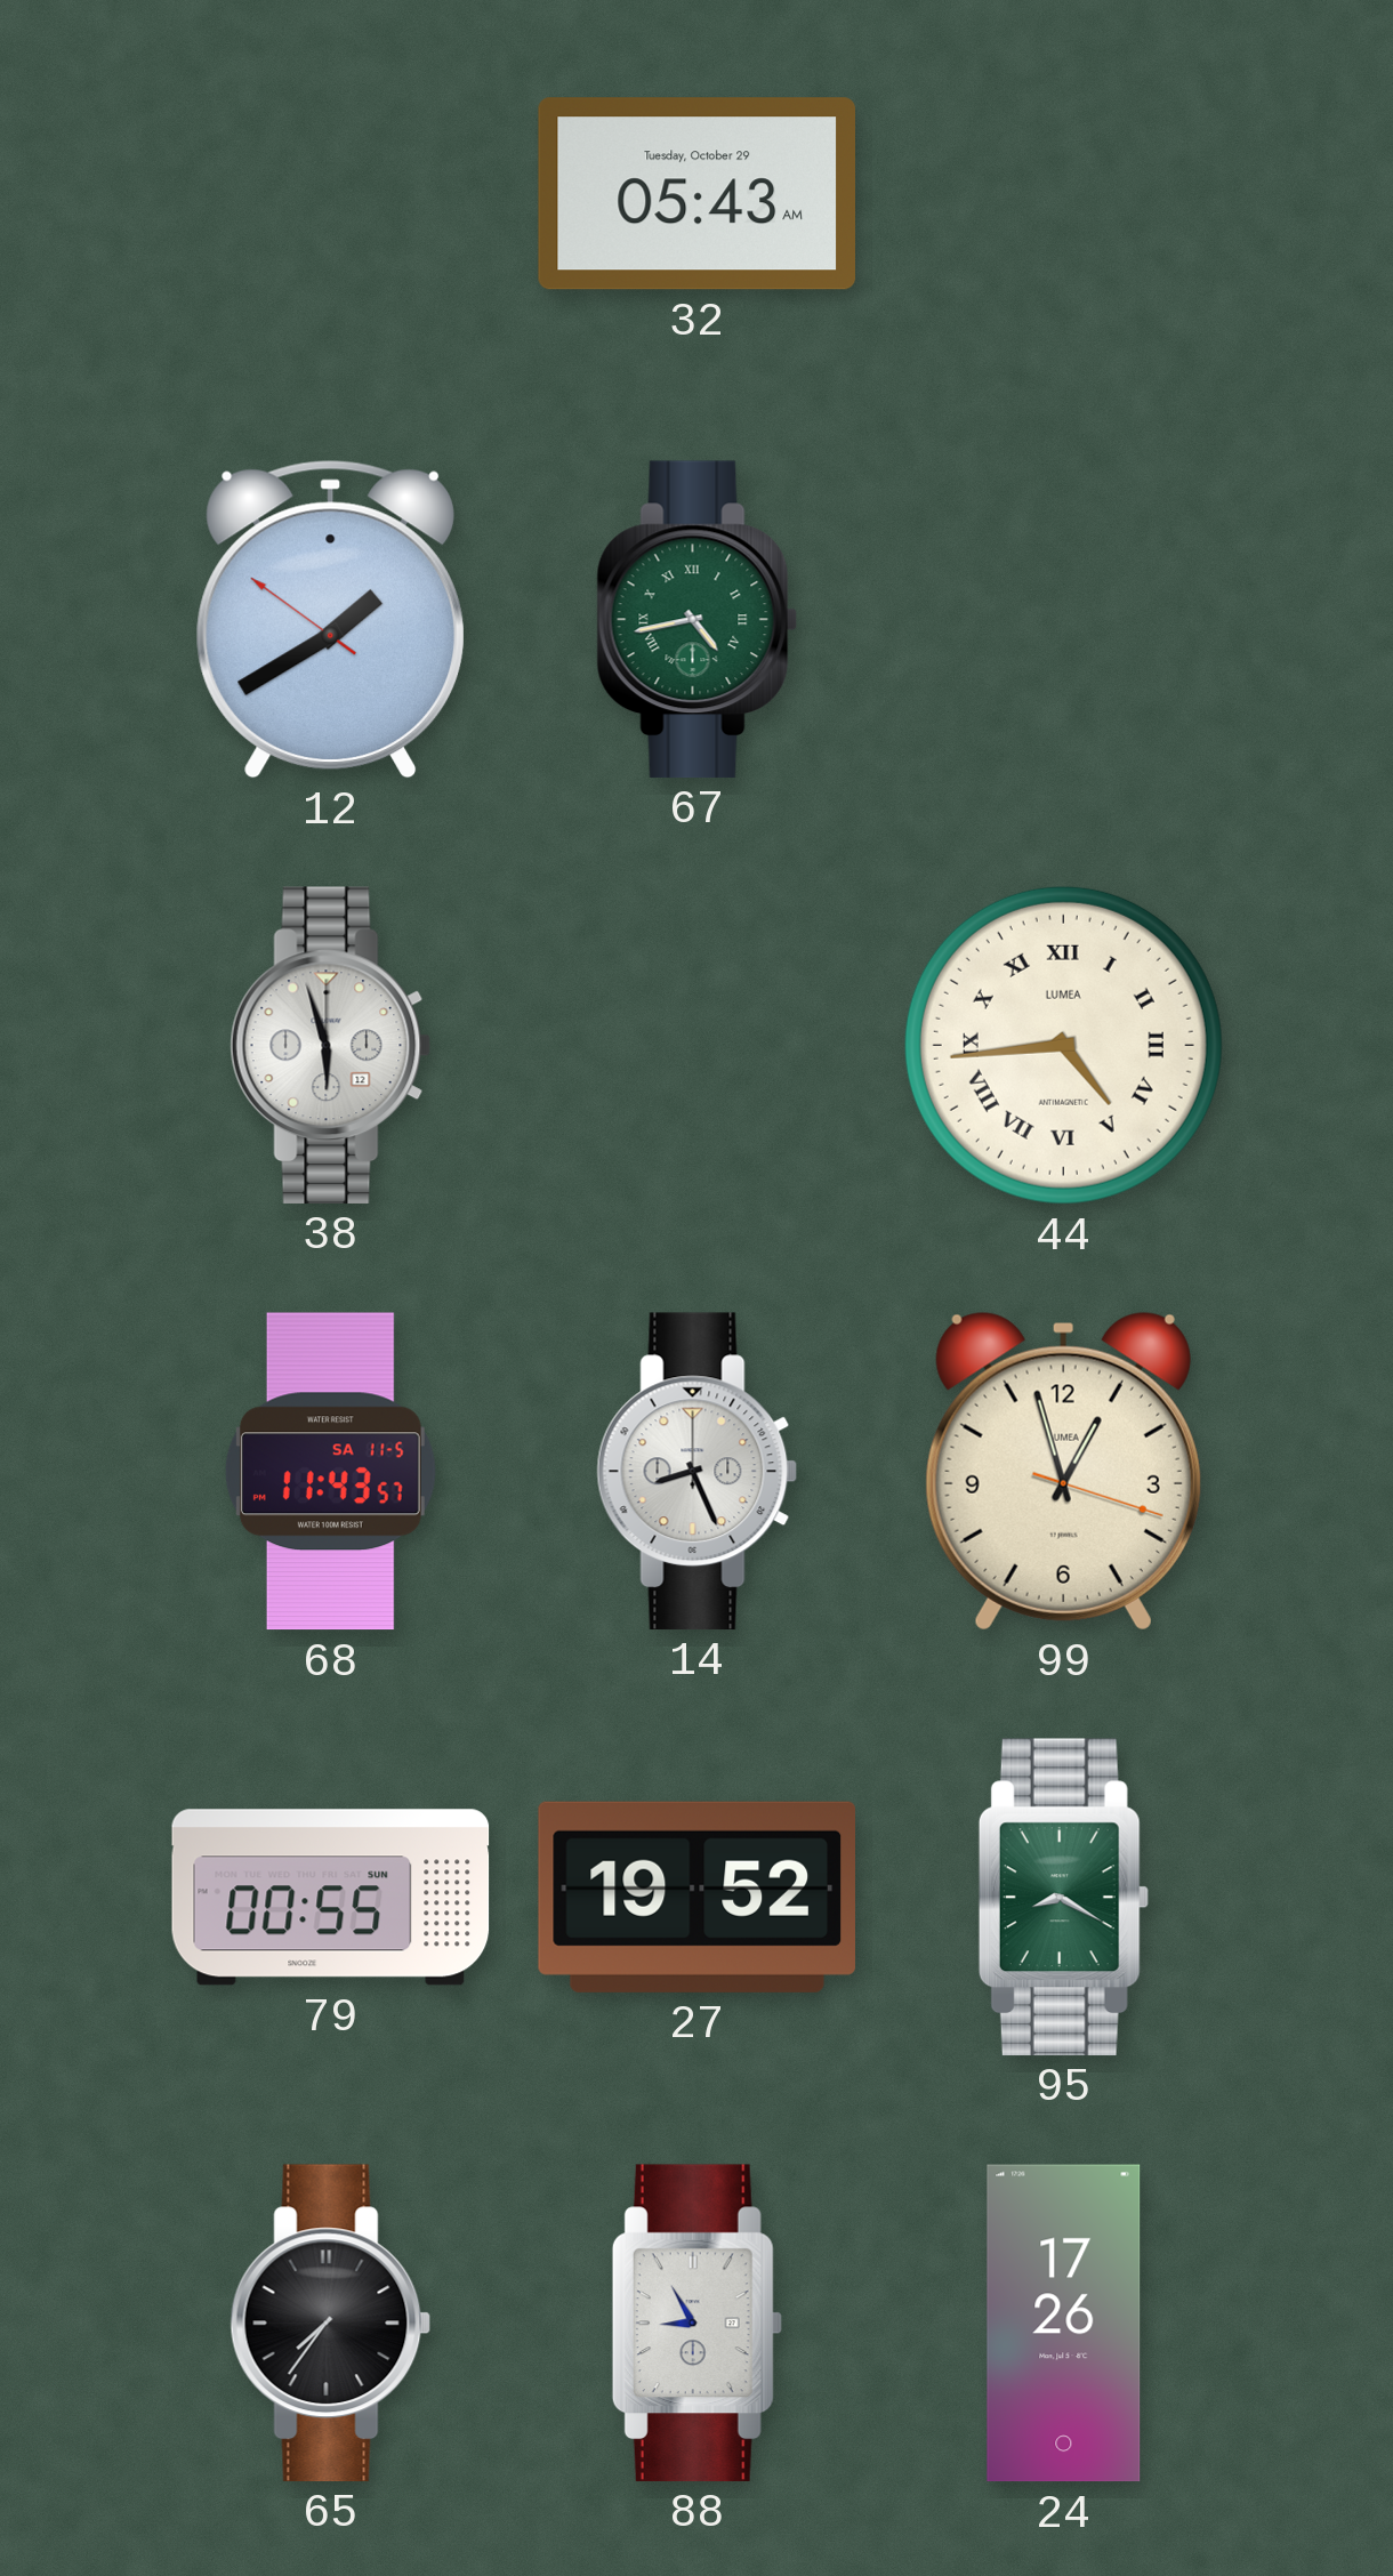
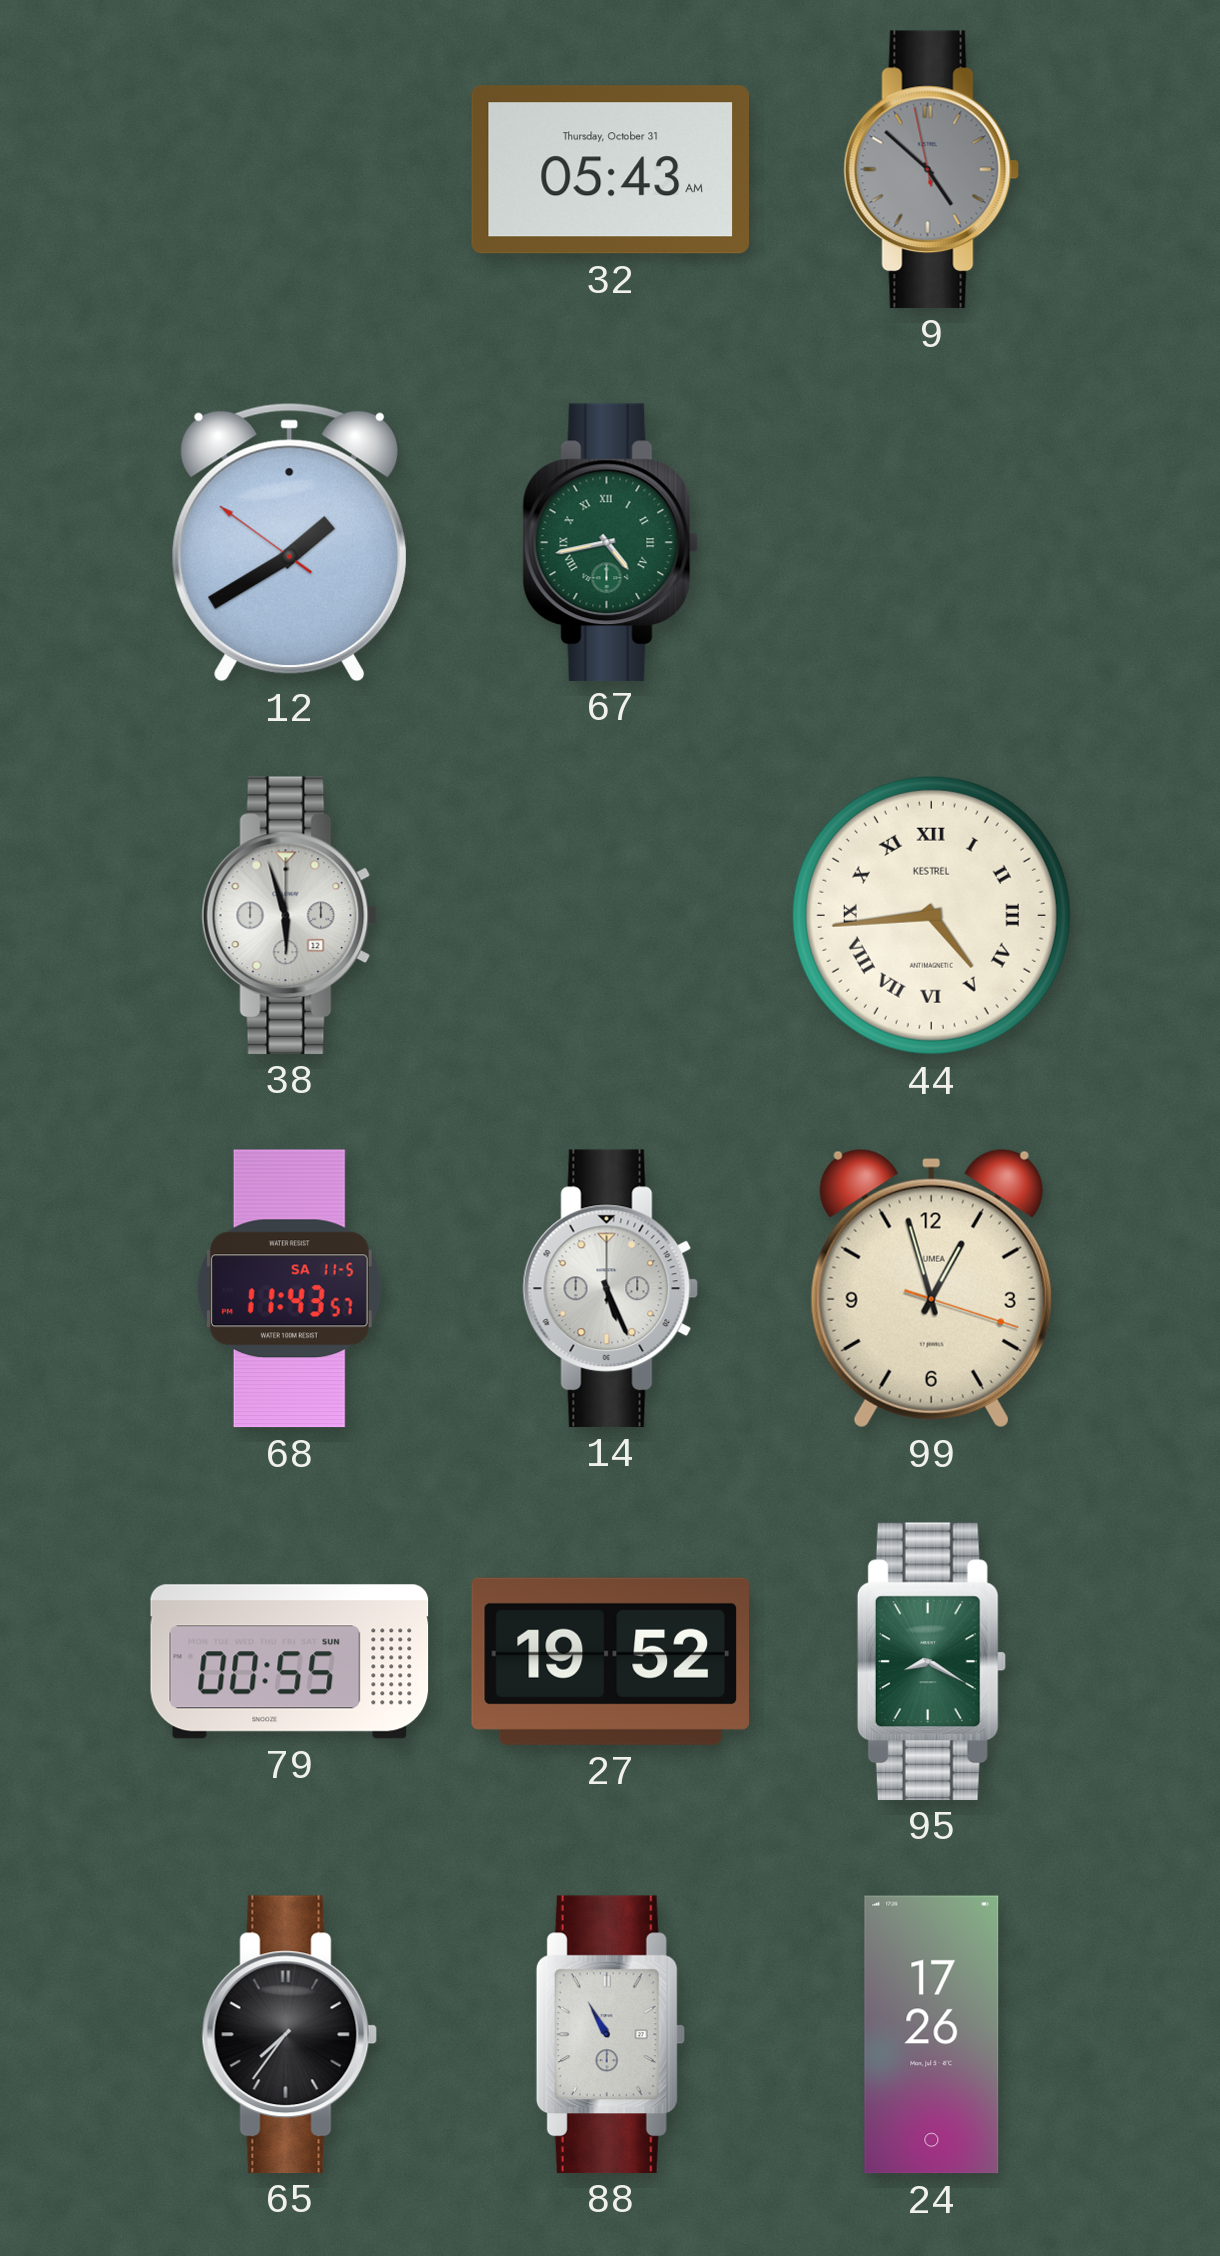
32 date: Tuesday, October 29 -> Thursday, October 31 (610, 170)
9: none -> 4:51 (932, 169)
44 brand: LUMEA -> KESTREL (931, 915)
14: 8:26 -> 5:26 (611, 1288)
88: 8:55 -> 10:55 (610, 2034)
